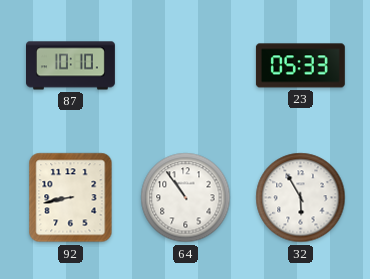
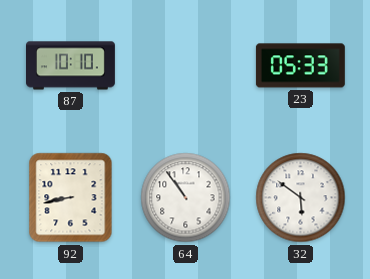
32: 5:55 -> 5:51 (301, 198)
